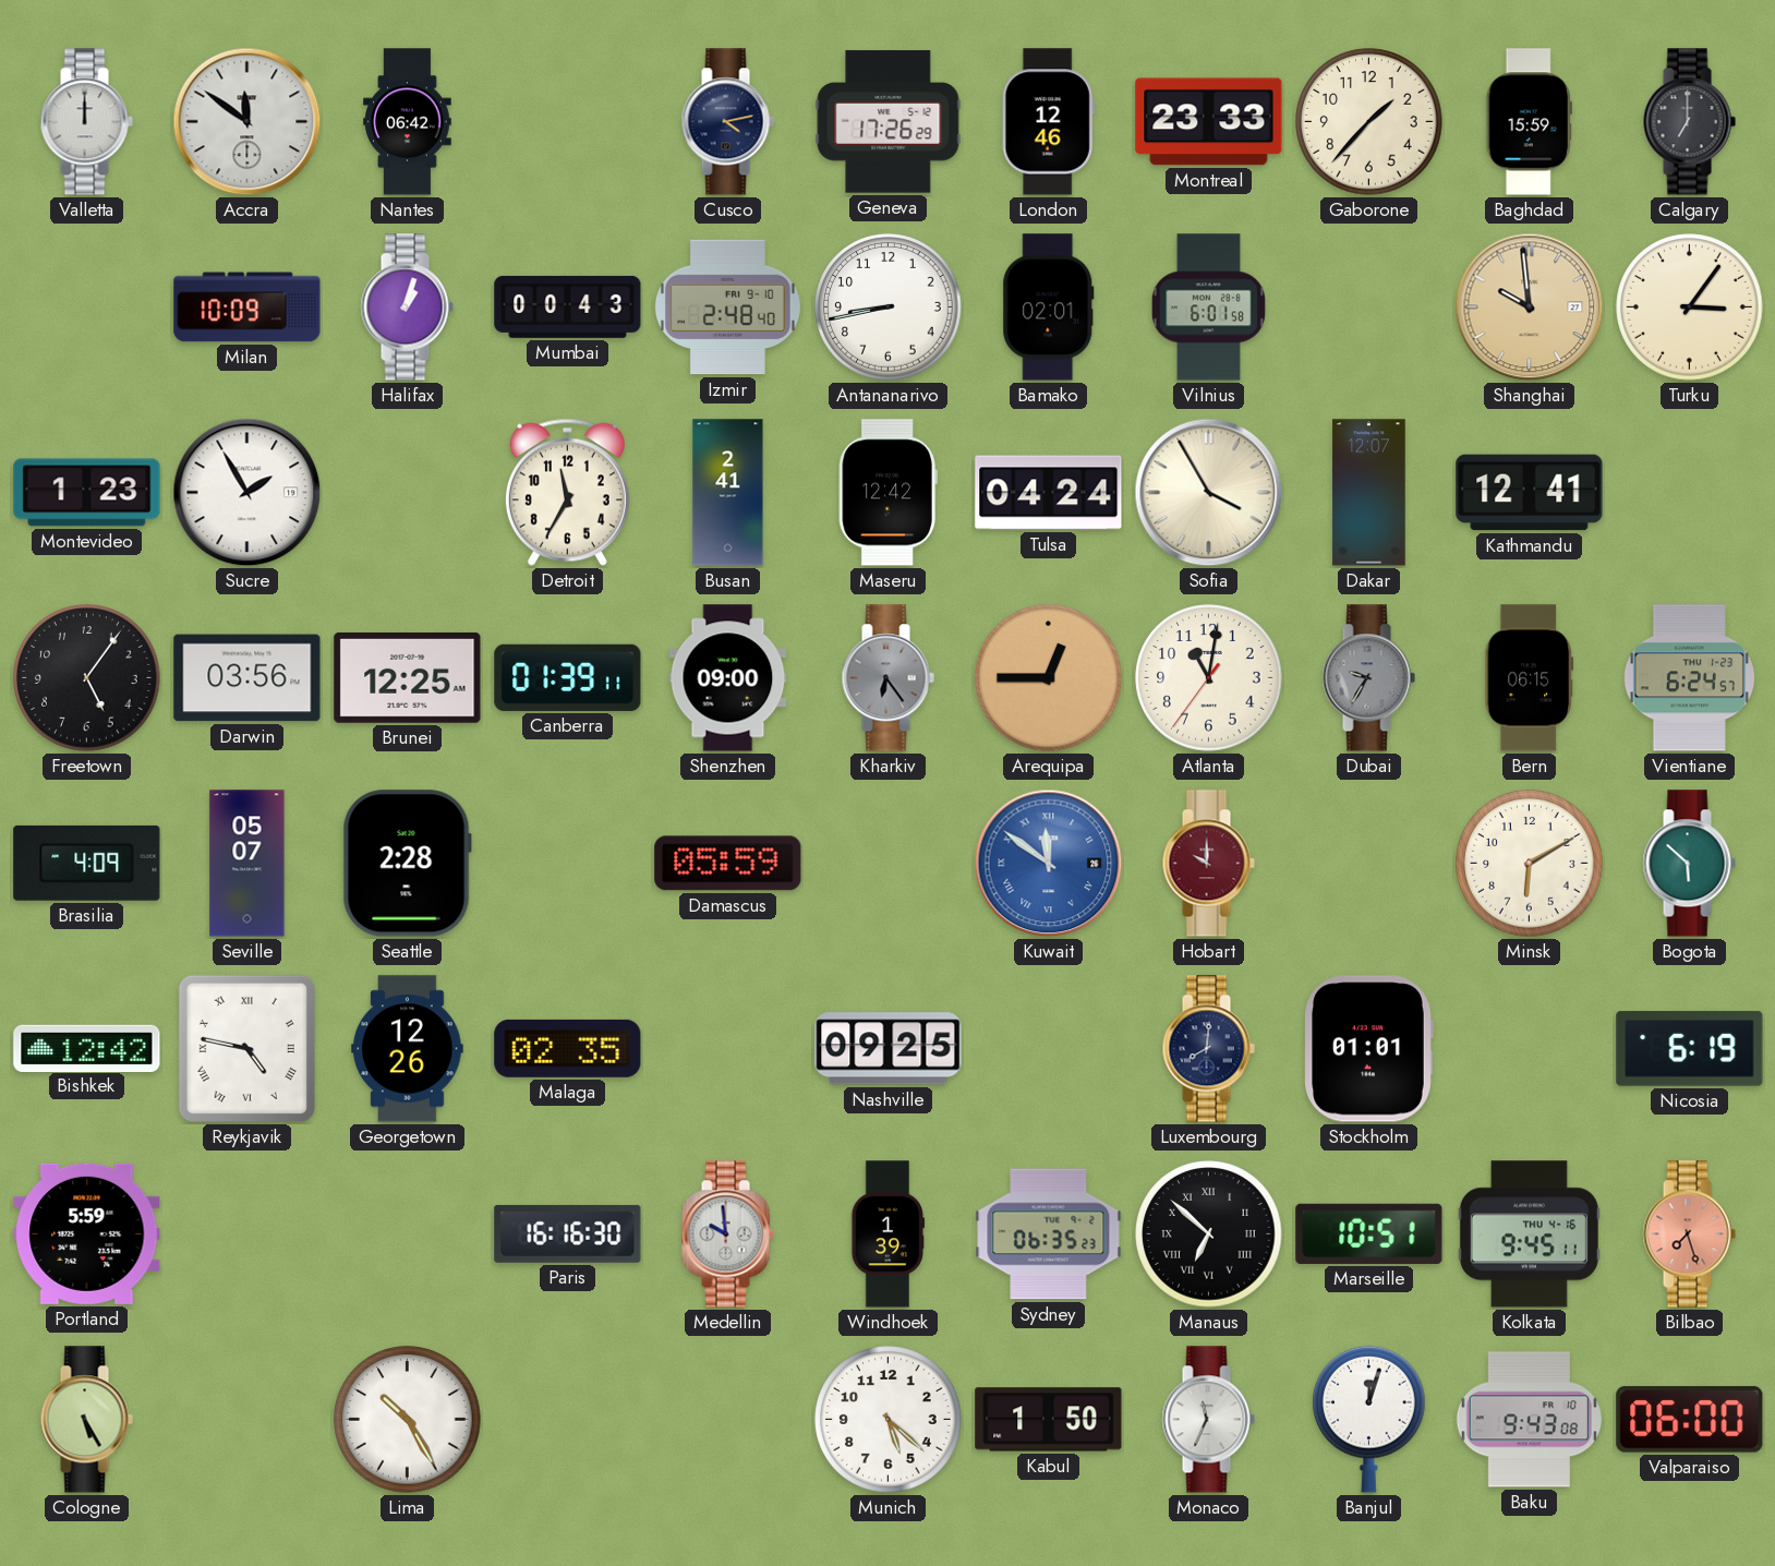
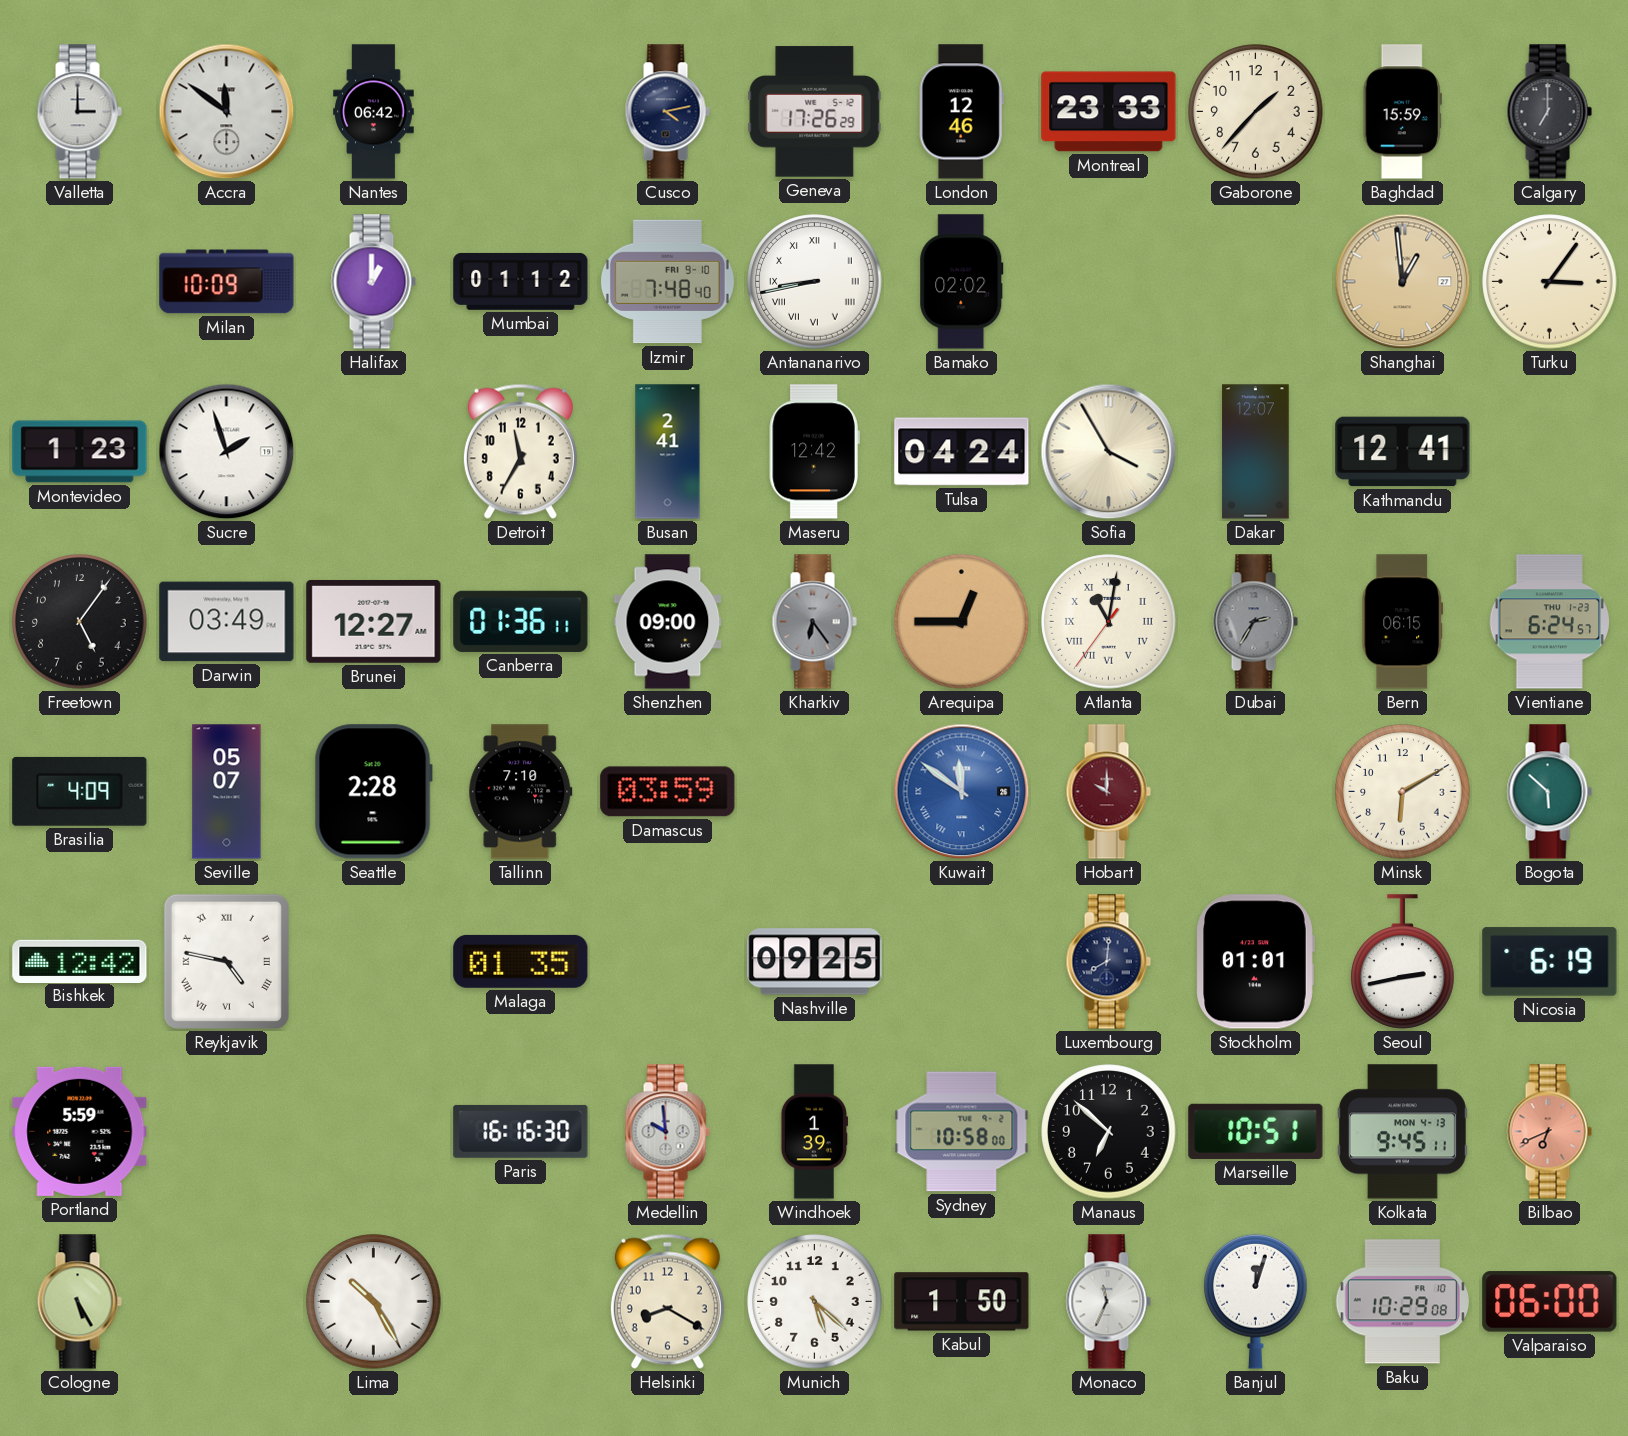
Valletta: 12:00 -> 3:00 (79, 112)
Halifax: 1:03 -> 1:00 (373, 282)
Mumbai: 00:43 -> 01:12 (521, 281)
Izmir: 2:48 -> 7:48 (667, 282)
Antananarivo numerals: Arabic -> Roman (815, 282)
Bamako: 02:01 -> 02:02 (962, 282)
Vilnius: 6:01 -> none (1208, 308)
Shanghai: 9:59 -> 12:59 (1403, 282)
Sucre: 1:55 -> 1:57 (227, 452)
Darwin: 03:56 -> 03:49 (227, 622)
Brunei: 12:25 -> 12:27 (374, 621)
Canberra: 01:39 -> 01:36 (521, 621)
Atlanta numerals: Arabic -> Roman (1109, 622)
Dubai: 9:35 -> 2:35 (1255, 622)
Tallinn: none -> 7:10 (521, 792)
Damascus: 05:59 -> 03:59 (668, 792)
Georgetown: 12:26 -> none (408, 1049)
Malaga: 02:35 -> 01:35 (521, 961)
Seoul: none -> 2:43 (1403, 962)
Sydney: 06:35 -> 10:58 (962, 1132)
Manaus numerals: Roman -> Arabic (1109, 1132)
Kolkata date: THU 4-16 -> MON 4-13 (1402, 1132)
Bilbao: 7:27 -> 6:41 (1549, 1132)
Helsinki: none -> 8:20 (667, 1301)
Baku: 9:43 -> 10:29 (1402, 1302)
